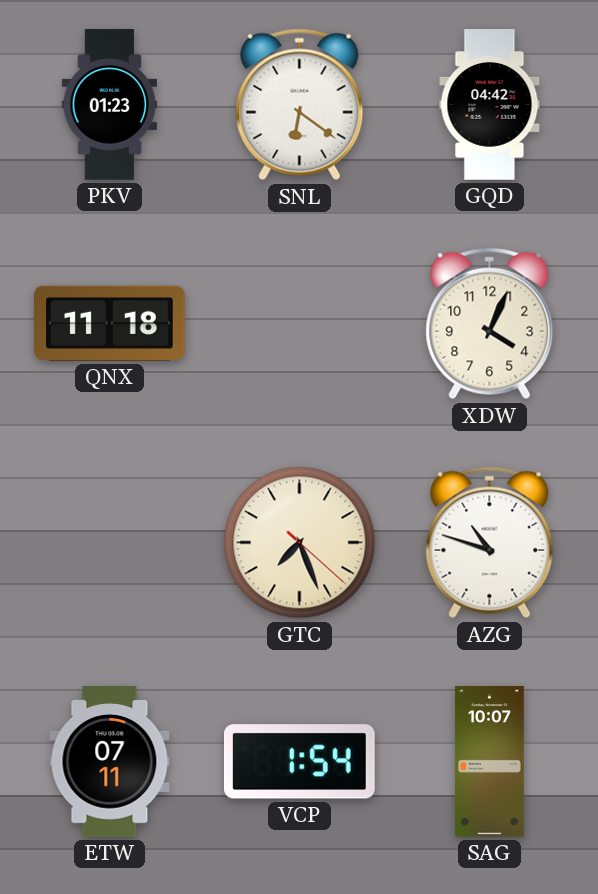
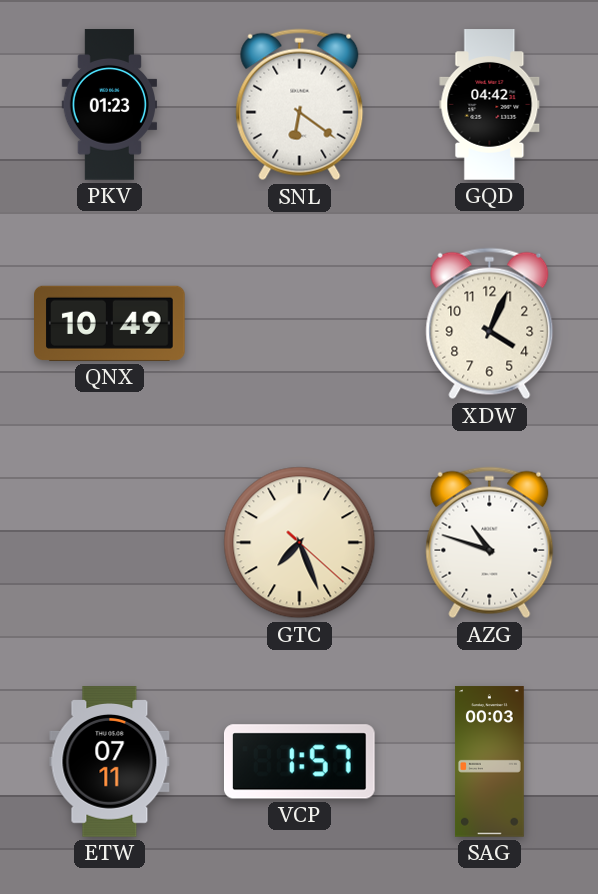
QNX: 11:18 -> 10:49 (110, 323)
VCP: 1:54 -> 1:57 (300, 762)
SAG: 10:07 -> 00:03 (490, 762)
